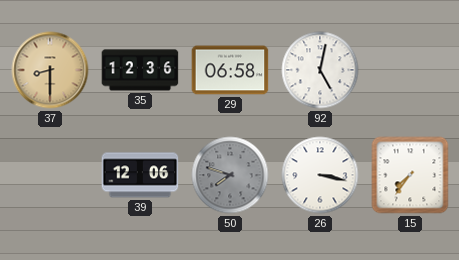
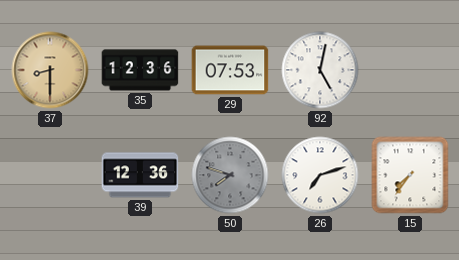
29: 06:58 -> 07:53 (230, 70)
39: 12:06 -> 12:36 (140, 175)
26: 3:17 -> 7:12 (320, 175)
